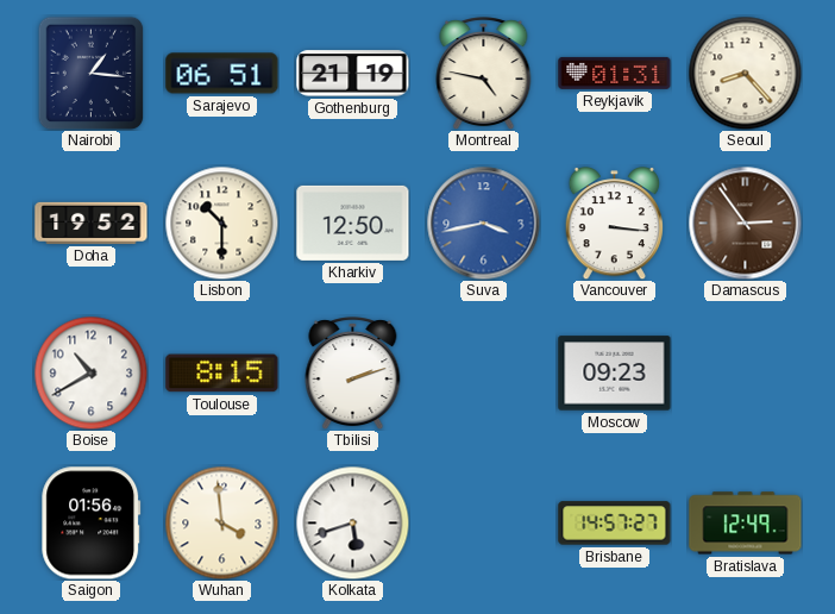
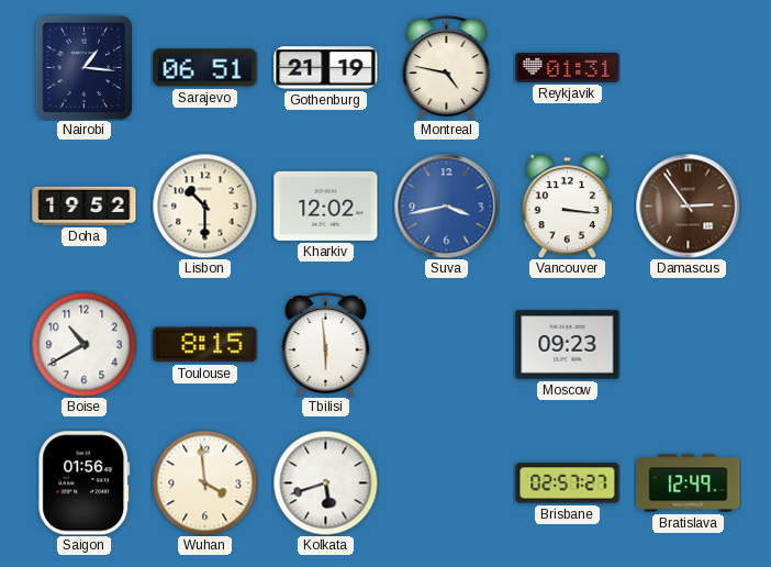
Seoul: 8:23 -> none (745, 73)
Kharkiv: 12:50 -> 12:02 (326, 205)
Tbilisi: 2:12 -> 5:59 (326, 345)
Brisbane: 14:57 -> 02:57 (568, 483)
